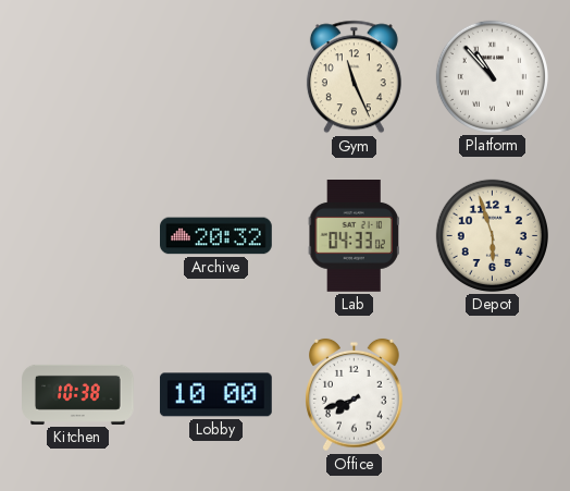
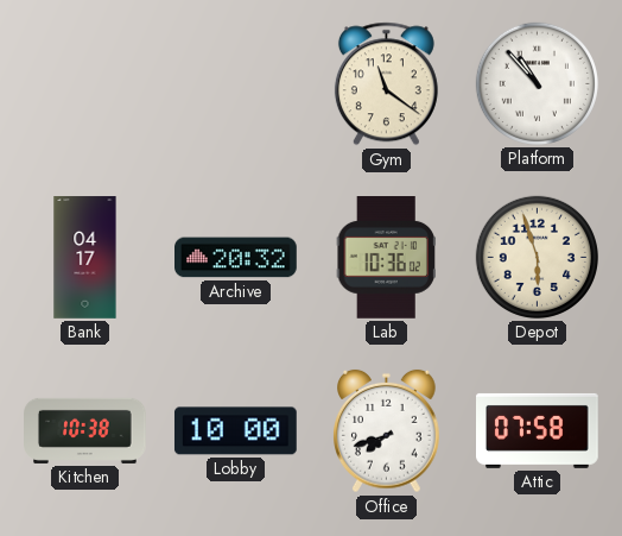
Gym: 11:26 -> 11:21 (386, 84)
Bank: none -> 04:17 (85, 258)
Lab: 04:33 -> 10:36 (386, 258)
Attic: none -> 07:58 (538, 430)
